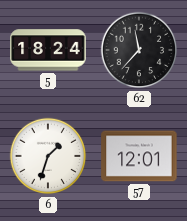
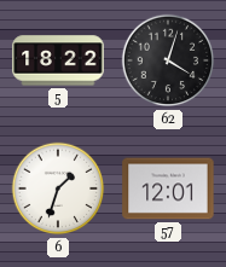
5: 18:24 -> 18:22 (58, 60)
62: 11:37 -> 4:03 (168, 60)
